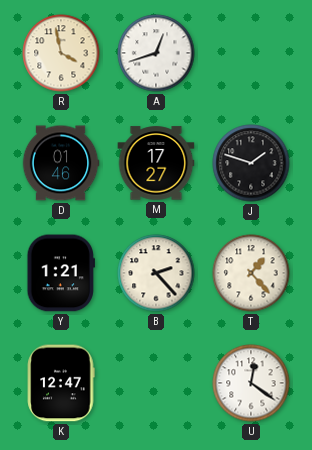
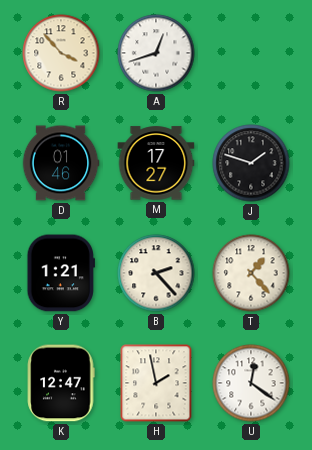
R: 3:58 -> 3:53 (61, 53)
H: none -> 1:58 (156, 383)
